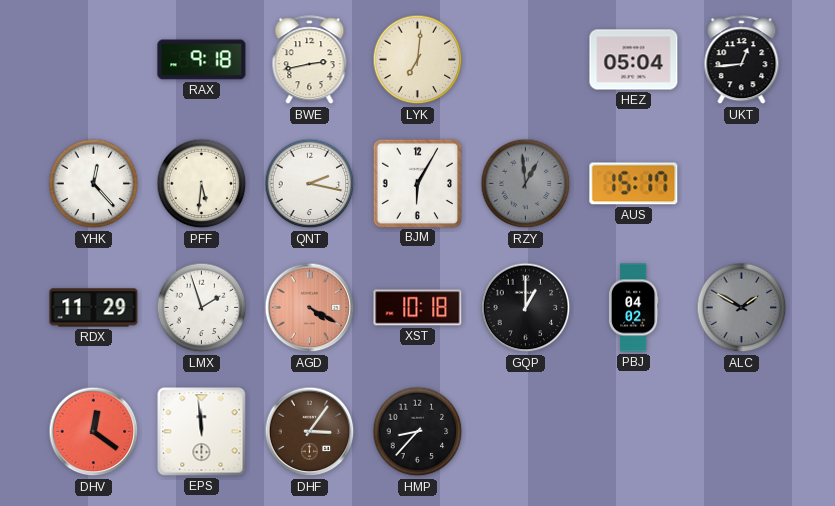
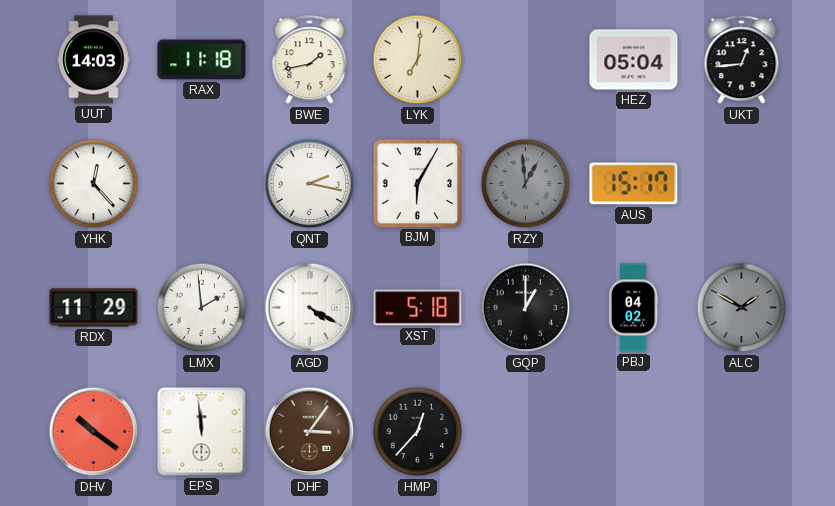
UUT: none -> 14:03 (94, 60)
RAX: 9:18 -> 11:18 (202, 60)
BWE: 2:43 -> 1:43 (310, 60)
PFF: 5:31 -> none (202, 184)
LMX: 1:57 -> 1:59 (202, 308)
AGD dial: salmon -> white (310, 308)
XST: 10:18 -> 5:18 (418, 308)
DHV: 12:21 -> 10:21 (94, 432)
HMP: 8:37 -> 12:37 (418, 432)
